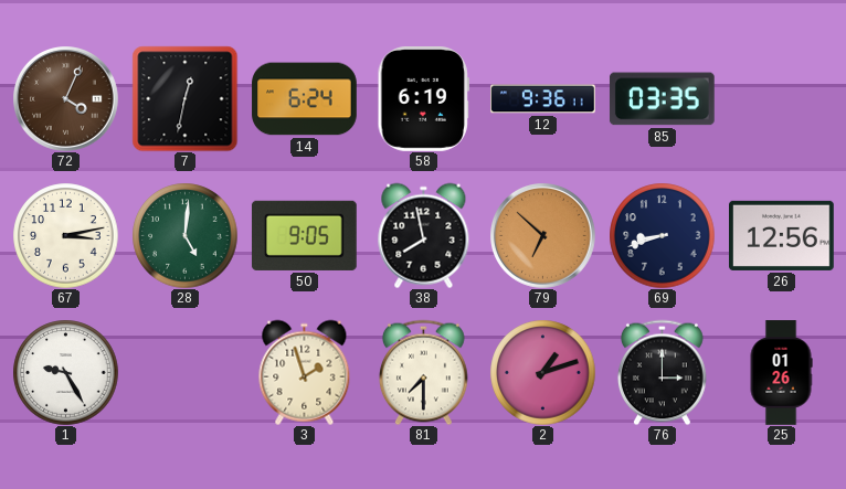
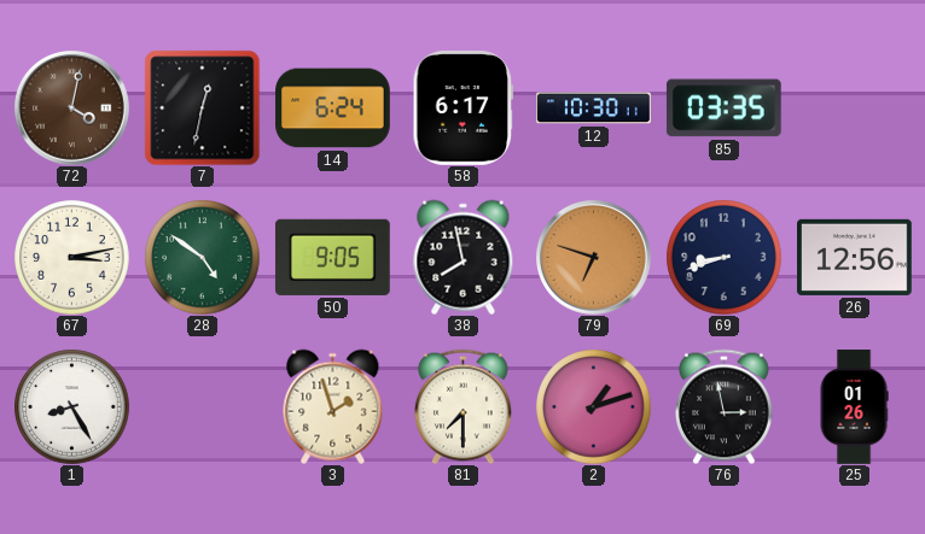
72: 4:04 -> 4:02 (72, 108)
58: 6:19 -> 6:17 (463, 108)
12: 9:36 -> 10:30 (594, 108)
28: 5:01 -> 4:51 (202, 257)
79: 6:52 -> 6:48 (594, 258)
1: 9:25 -> 8:25 (71, 406)
76: 3:00 -> 2:58 (723, 406)
